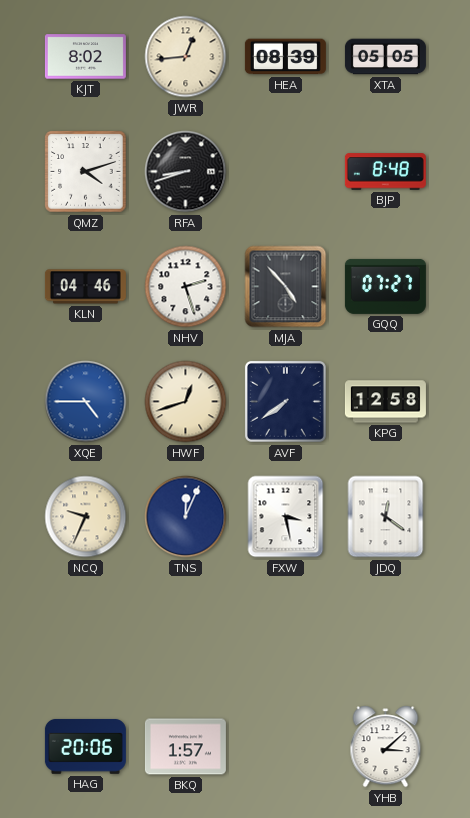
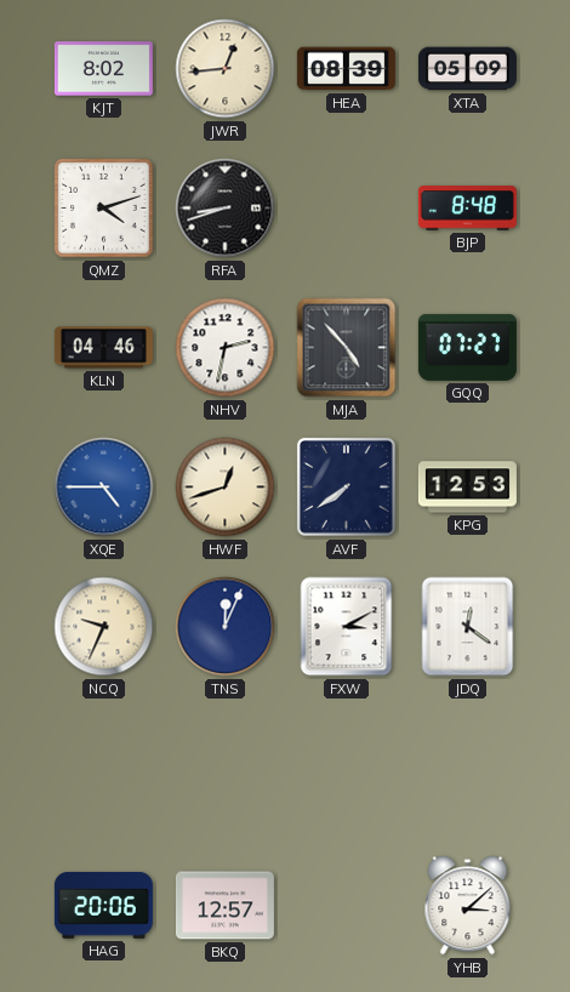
XTA: 05:05 -> 05:09 (467, 69)
NHV: 2:27 -> 2:32 (226, 348)
KPG: 12:58 -> 12:53 (467, 488)
FXW: 3:28 -> 3:10 (347, 627)
BKQ: 1:57 -> 12:57 (224, 906)
